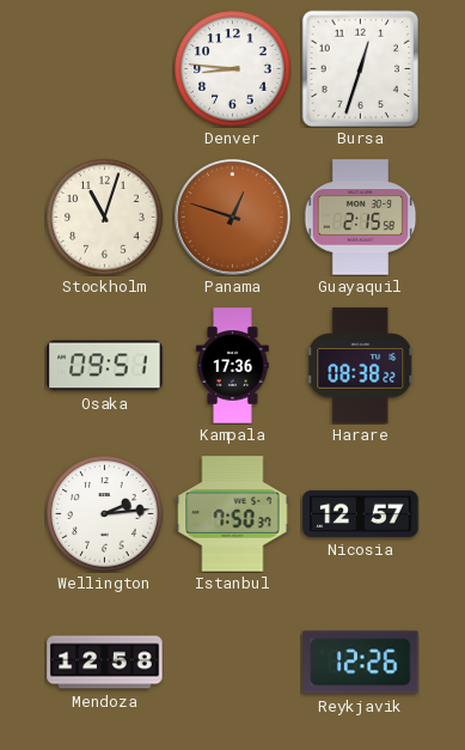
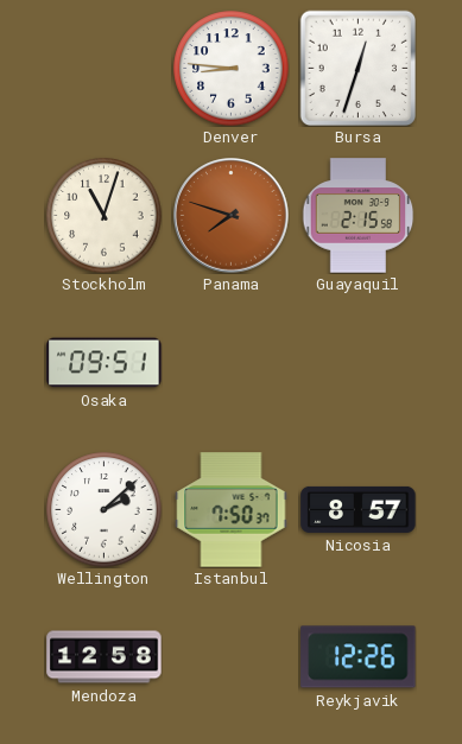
Panama: 12:48 -> 7:48 (232, 216)
Kampala: 17:36 -> none (233, 366)
Harare: 08:38 -> none (361, 366)
Wellington: 2:14 -> 2:08 (105, 510)
Nicosia: 12:57 -> 8:57 (359, 509)
